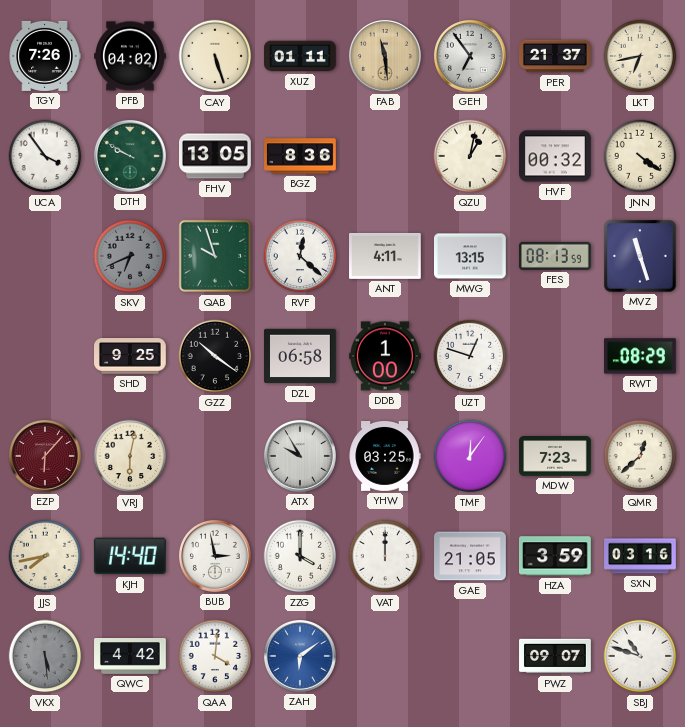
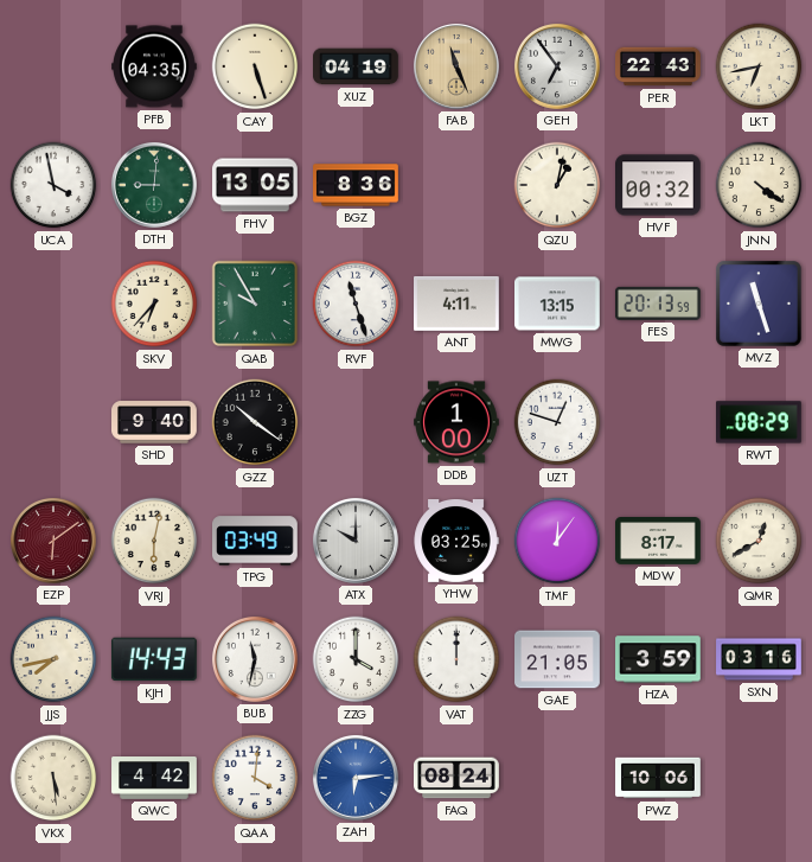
TGY: 7:26 -> none (45, 56)
PFB: 04:02 -> 04:35 (155, 66)
XUZ: 01:11 -> 04:19 (357, 66)
FAB: 11:29 -> 11:26 (456, 66)
PER: 21:37 -> 22:43 (658, 66)
UCA: 3:54 -> 3:58 (53, 185)
DTH: 9:50 -> 9:01 (154, 185)
SKV: 6:41 -> 6:37 (154, 304)
SKV dial: grey -> cream (154, 304)
QAB: 9:57 -> 9:55 (255, 304)
RVF: 12:22 -> 11:27 (356, 304)
FES: 08:13 -> 20:13 (658, 304)
SHD: 9:25 -> 9:40 (155, 422)
DZL: 06:58 -> none (301, 356)
EZP: 6:07 -> 6:09 (53, 541)
TPG: none -> 03:49 (256, 541)
ATX: 9:55 -> 10:00 (356, 541)
MDW: 7:23 -> 8:17 (659, 541)
QMR: 12:38 -> 12:40 (759, 541)
KJH: 14:40 -> 14:43 (154, 659)
BUB: 2:58 -> 11:32 (255, 659)
VKX dial: grey -> cream (53, 778)
ZAH: 6:09 -> 6:14 (356, 778)
FAQ: none -> 08:24 (458, 778)
PWZ: 09:07 -> 10:06 (658, 778)
SBJ: 10:48 -> none (640, 656)
